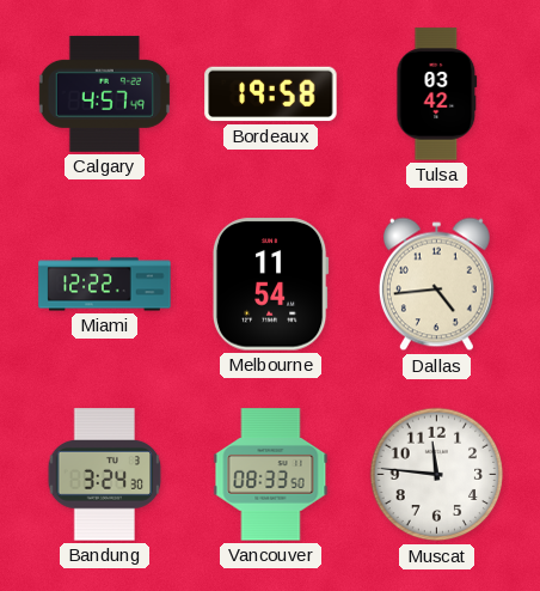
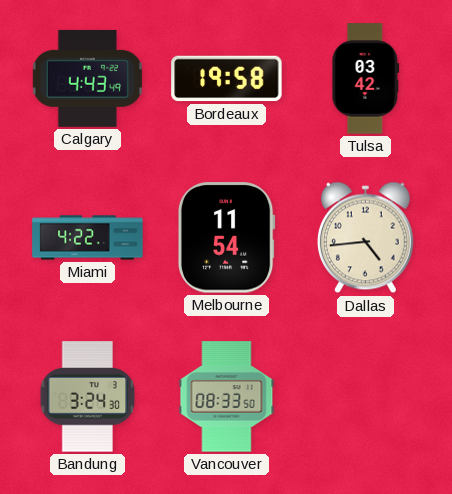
Calgary: 4:57 -> 4:43 (87, 78)
Miami: 12:22 -> 4:22 (88, 238)
Muscat: 11:46 -> none (437, 475)
